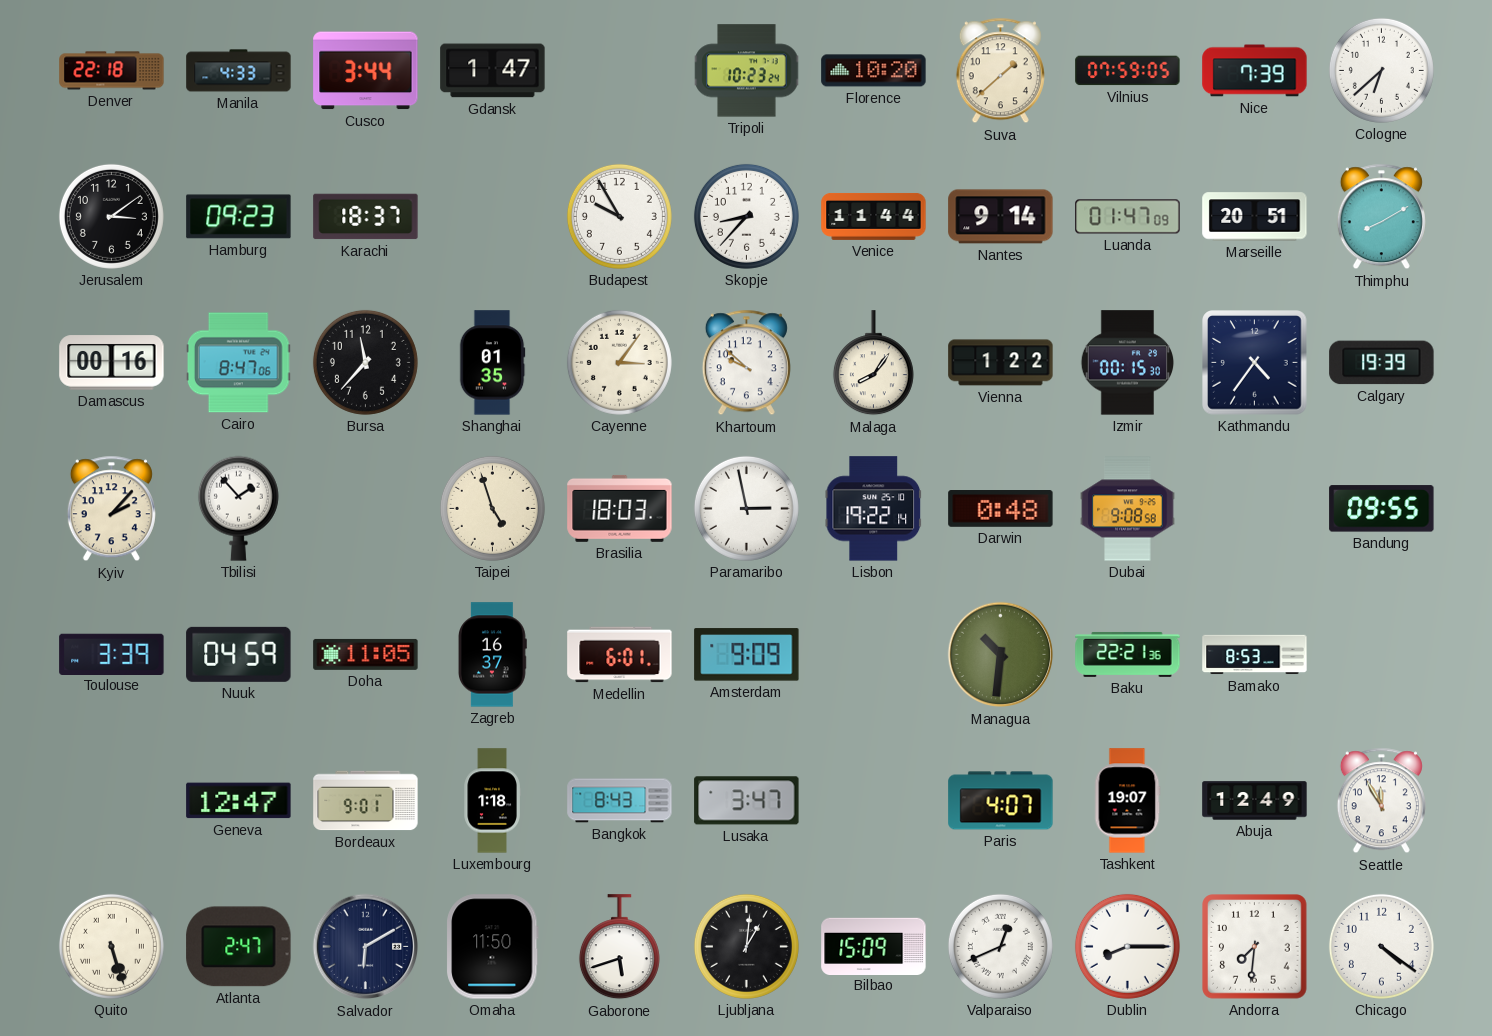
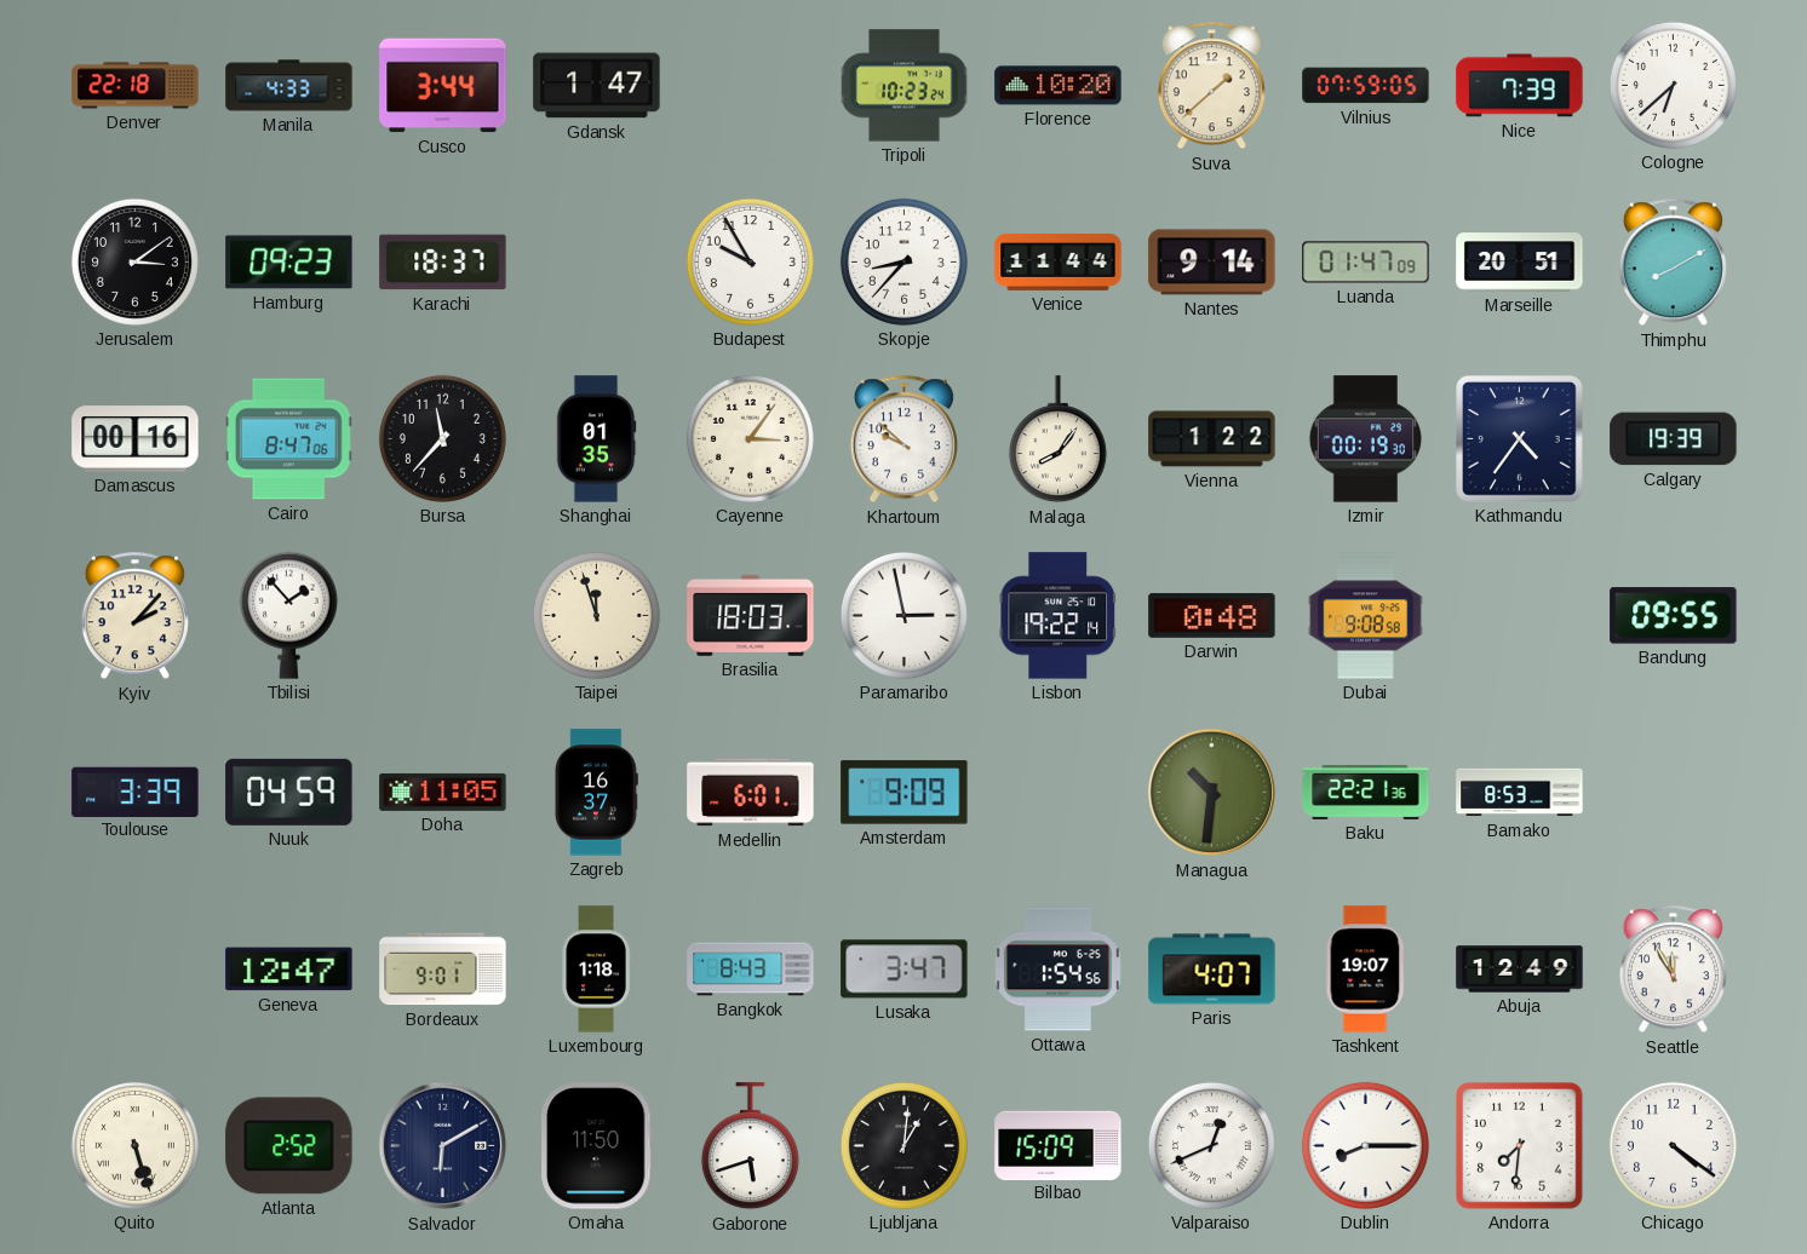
Izmir: 00:15 -> 00:19 (1366, 439)
Taipei: 4:57 -> 11:57 (596, 615)
Ottawa: none -> 1:54 (1059, 970)
Atlanta: 2:47 -> 2:52 (289, 1146)
